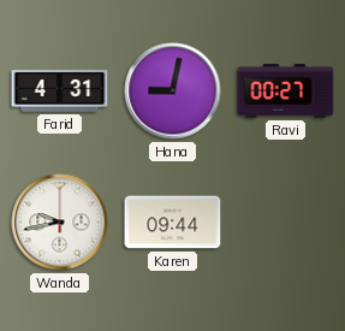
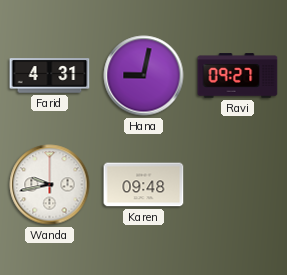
Ravi: 00:27 -> 09:27 (238, 76)
Karen: 09:44 -> 09:48 (144, 185)
